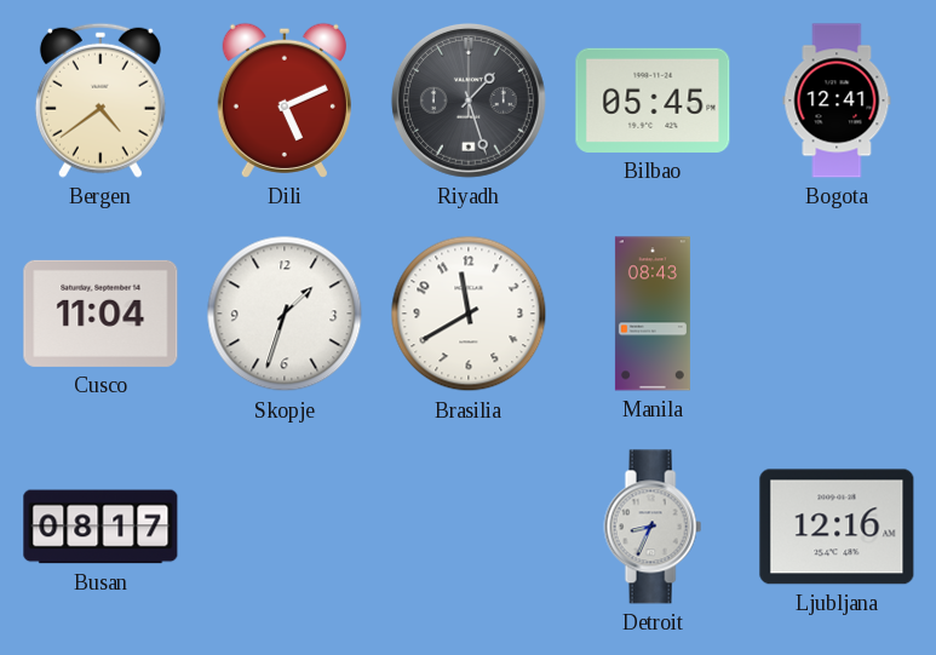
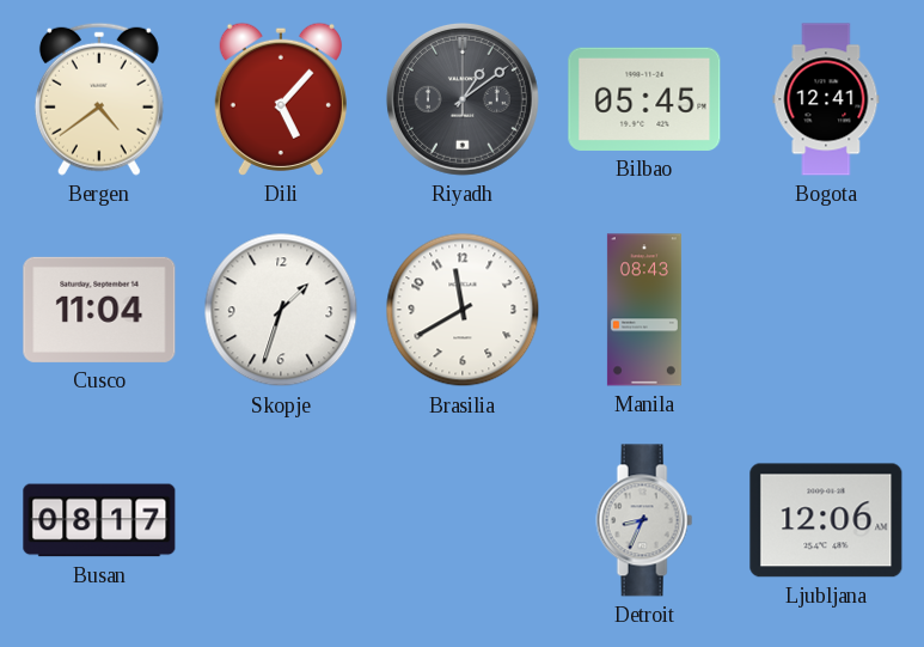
Dili: 5:11 -> 5:07 (281, 99)
Riyadh: 1:27 -> 1:09 (463, 99)
Ljubljana: 12:16 -> 12:06 (826, 520)
